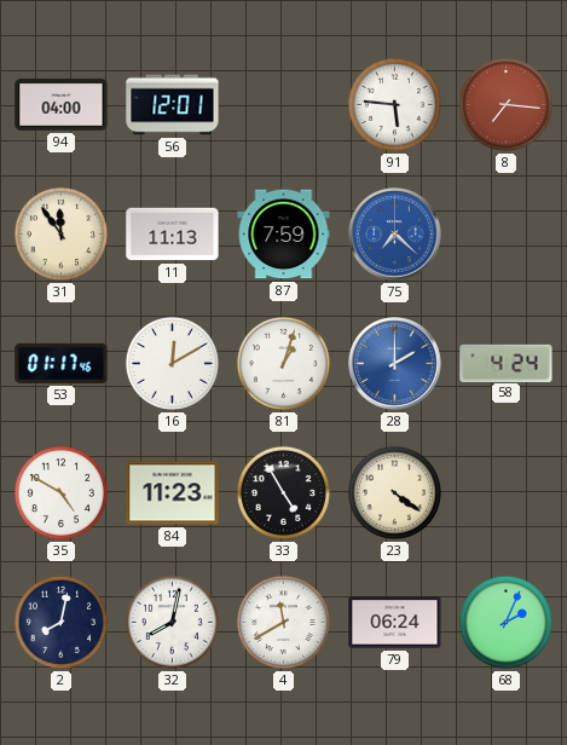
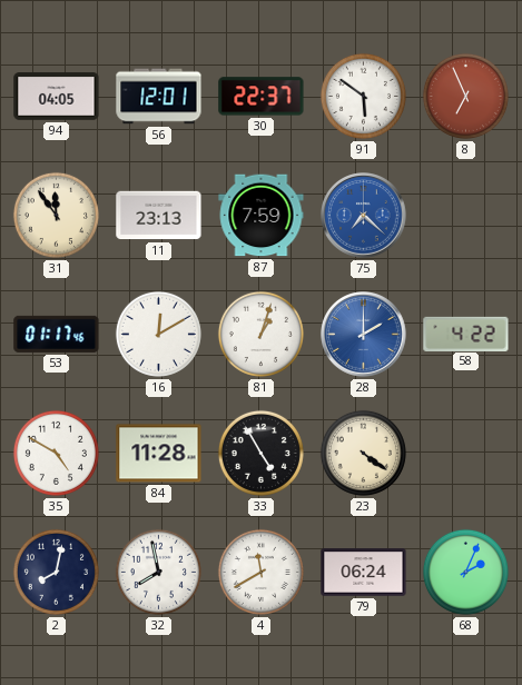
94: 04:00 -> 04:05 (57, 97)
30: none -> 22:37 (262, 97)
91: 5:46 -> 5:51 (363, 96)
8: 7:16 -> 6:56 (465, 96)
11: 11:13 -> 23:13 (159, 216)
58: 4:24 -> 4:22 (466, 334)
84: 11:23 -> 11:28 (159, 454)
32: 8:02 -> 7:58 (158, 572)
